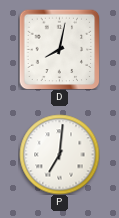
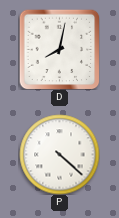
P: 7:01 -> 4:22 (59, 154)
